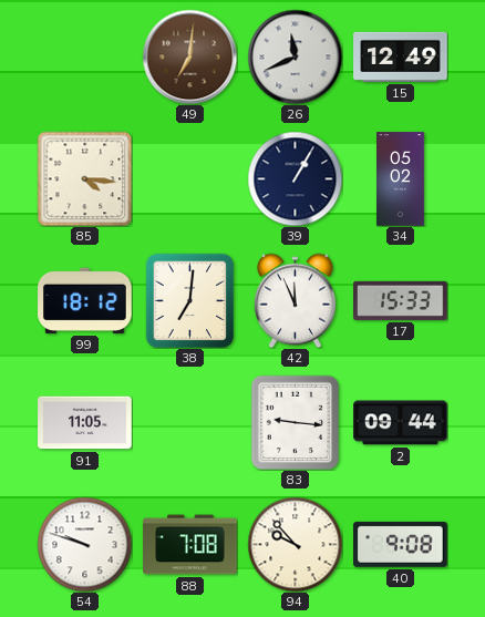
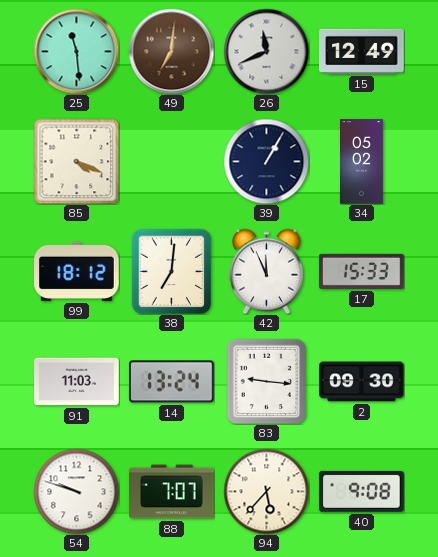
25: none -> 11:29 (76, 51)
85: 4:16 -> 4:19 (76, 161)
91: 11:05 -> 11:03 (77, 382)
14: none -> 13:24 (172, 382)
2: 09:44 -> 09:30 (362, 382)
88: 7:08 -> 7:07 (172, 492)
94: 9:53 -> 5:37 (266, 491)
